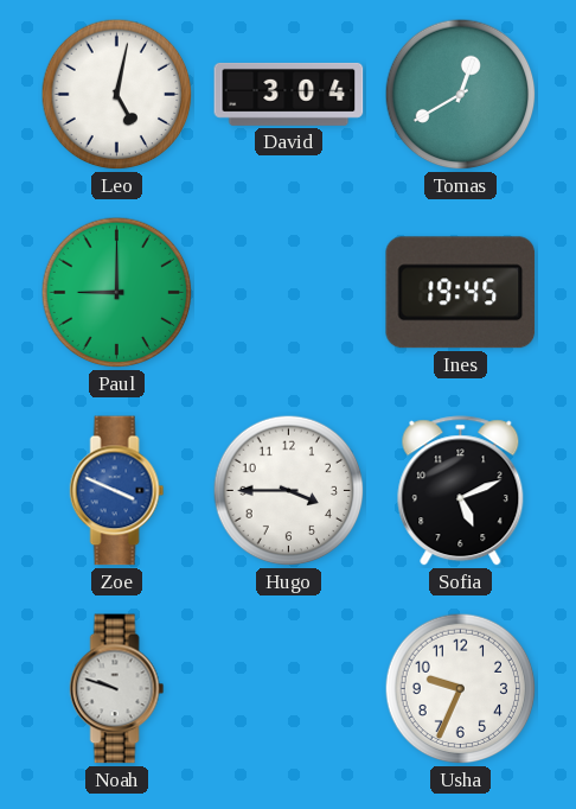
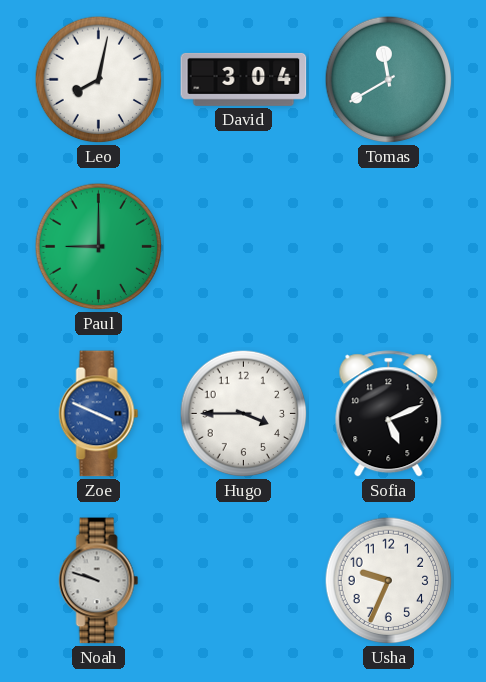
Leo: 5:02 -> 8:02 (99, 80)
Tomas: 12:40 -> 11:40 (389, 80)
Ines: 19:45 -> none (461, 293)
